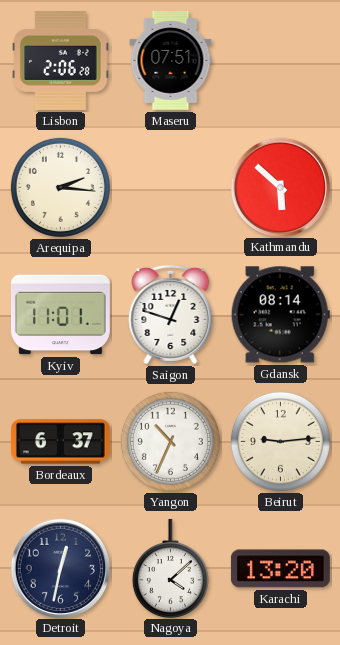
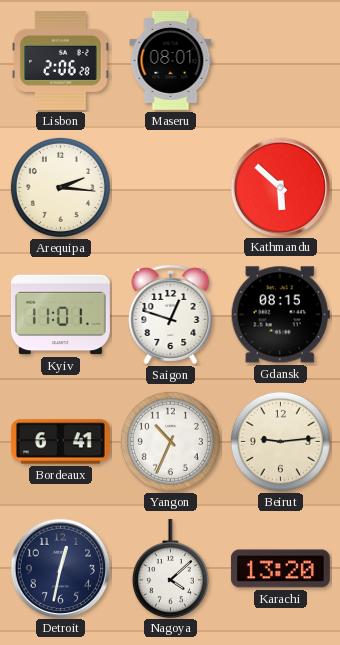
Maseru: 07:51 -> 08:01 (171, 60)
Gdansk: 08:14 -> 08:15 (280, 315)
Bordeaux: 6:37 -> 6:41 (60, 442)
